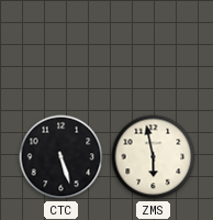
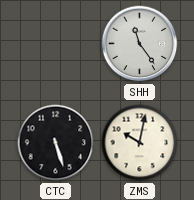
SHH: none -> 11:24 (140, 44)
ZMS: 5:58 -> 10:02 (140, 143)
